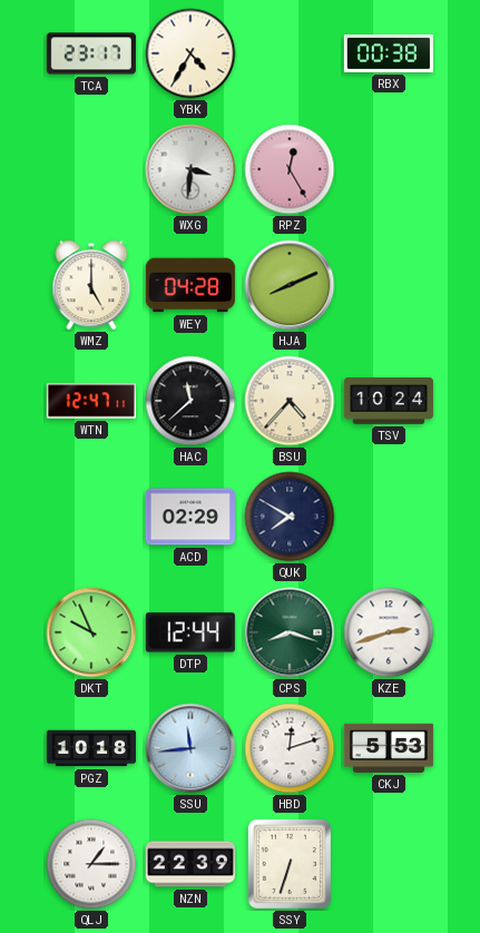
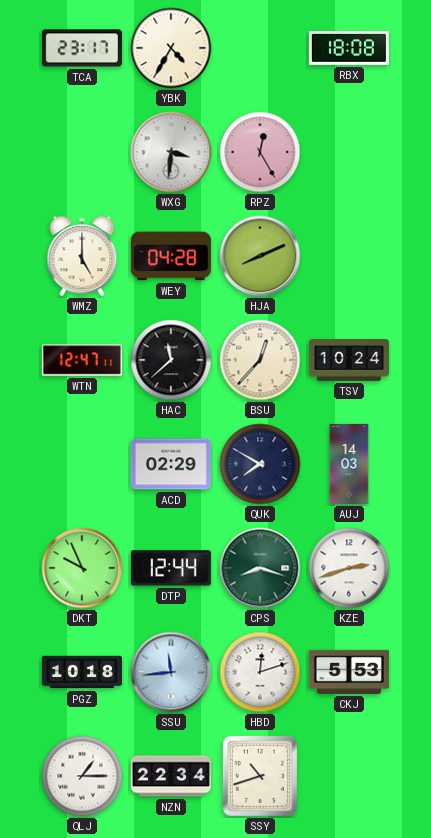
RBX: 00:38 -> 18:08 (349, 48)
BSU: 4:37 -> 12:37 (260, 360)
AUJ: none -> 14:03 (349, 464)
NZN: 22:39 -> 22:34 (171, 776)
SSY: 6:33 -> 10:42 (260, 776)
